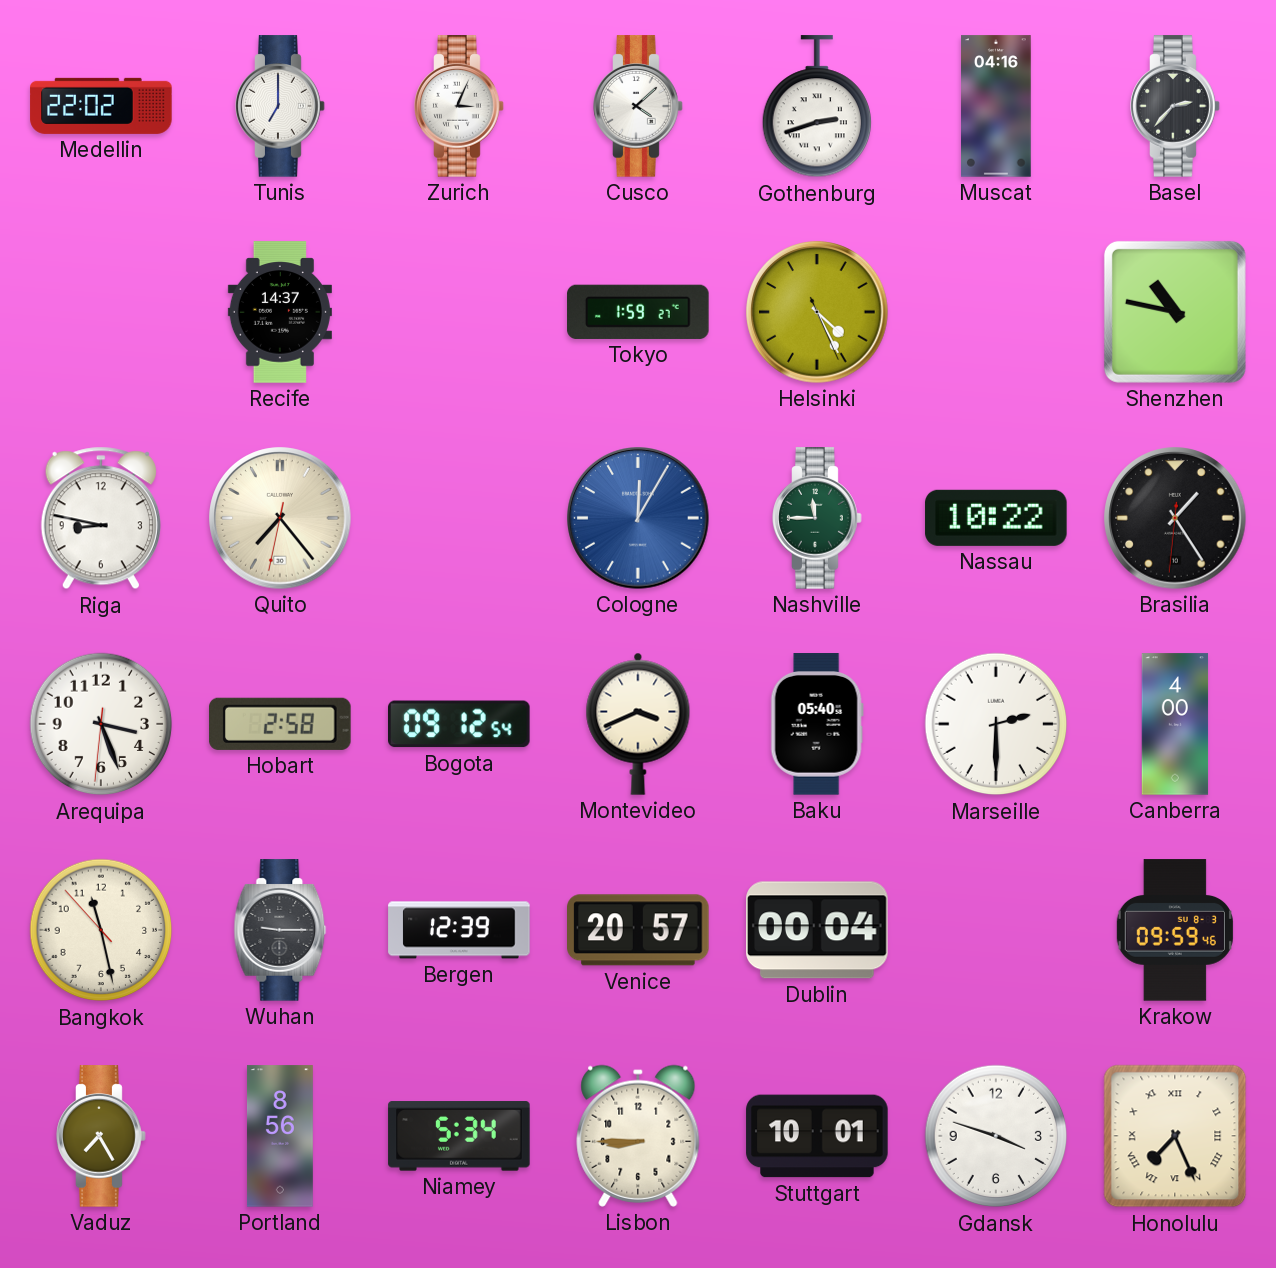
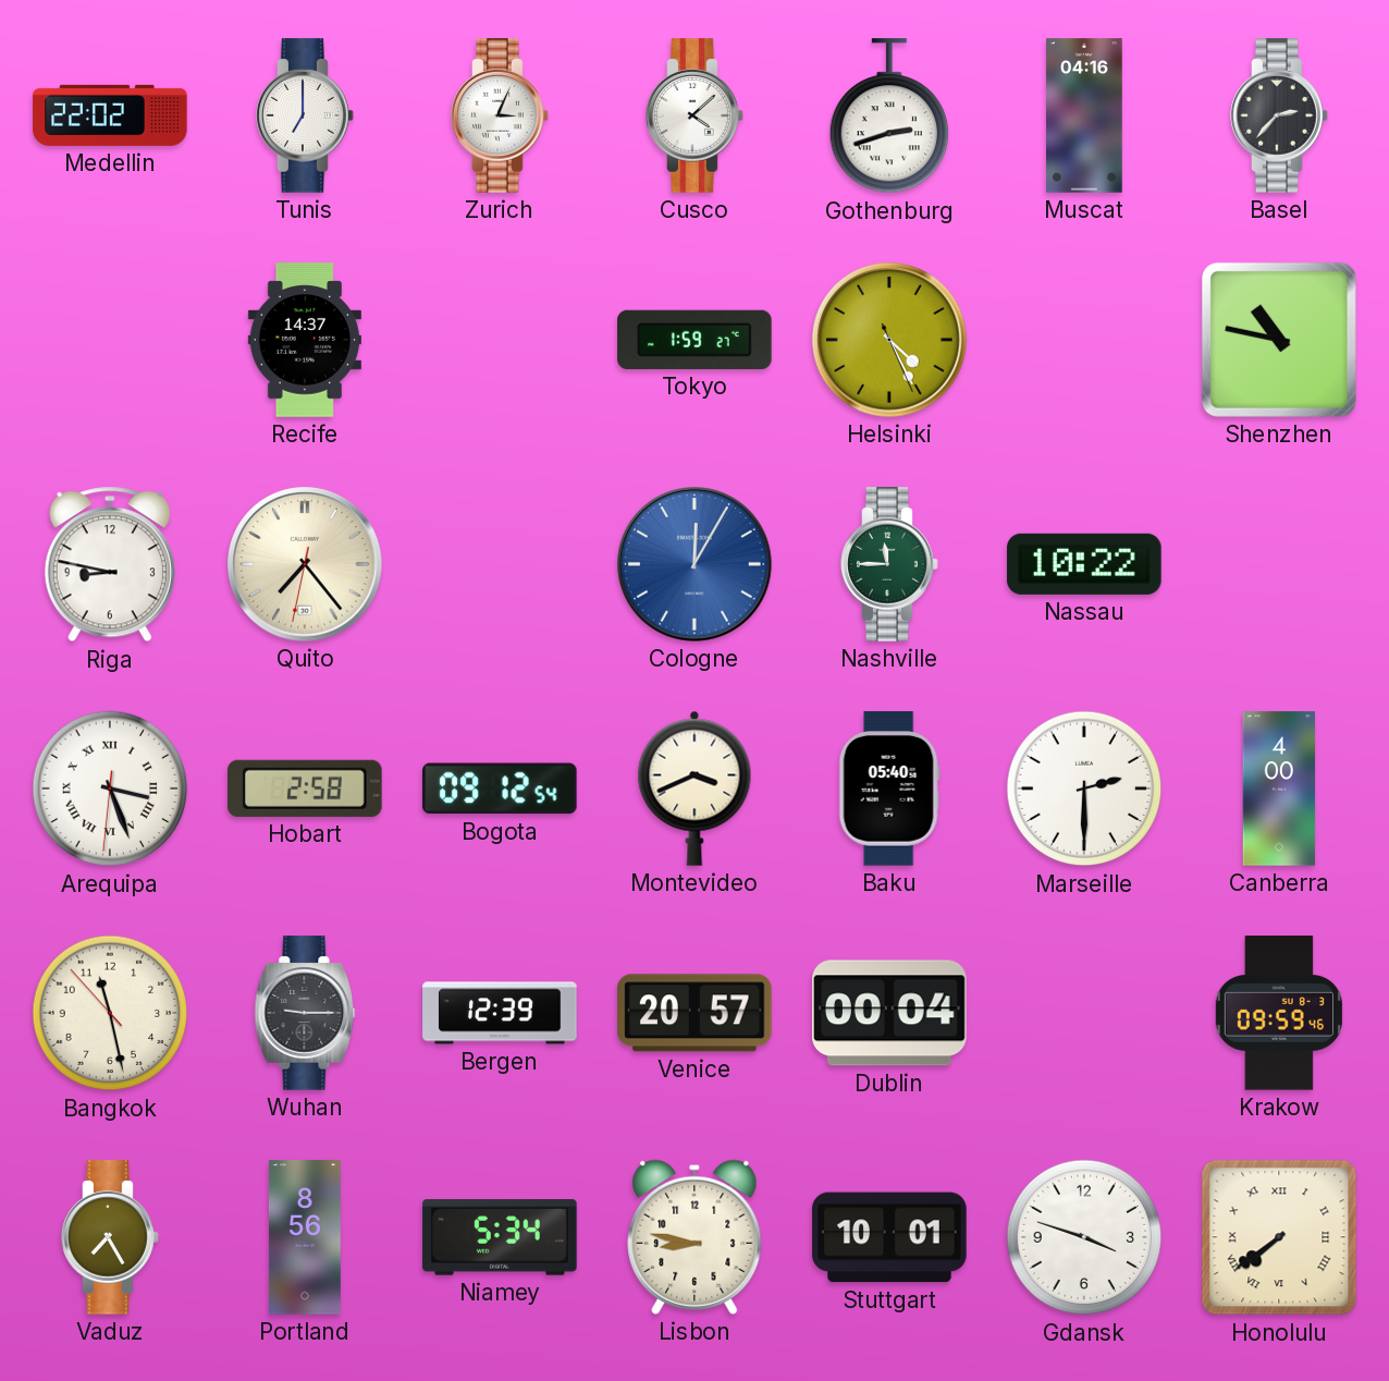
Brasilia: 1:24 -> none (1175, 518)
Arequipa numerals: Arabic -> Roman (110, 789)
Lisbon: 8:45 -> 8:47 (694, 1237)
Honolulu: 7:26 -> 7:39 (1279, 1237)
